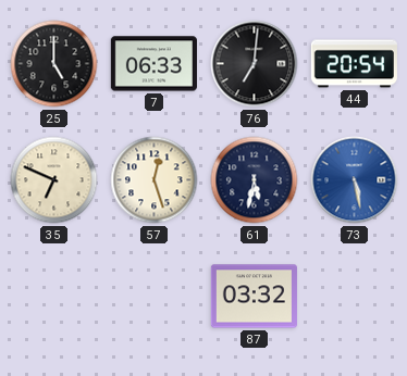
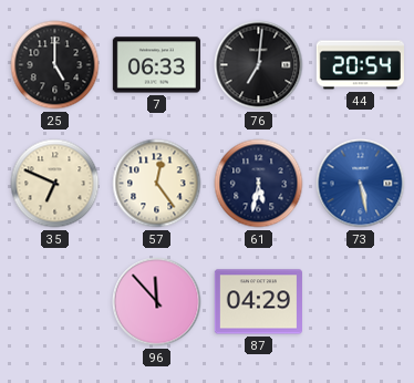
57: 12:27 -> 12:24 (157, 184)
96: none -> 11:53 (157, 302)
87: 03:32 -> 04:29 (258, 302)
